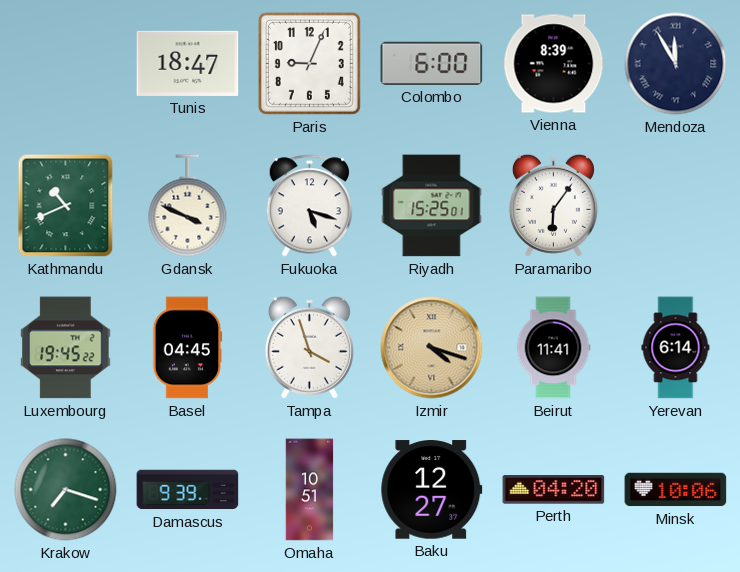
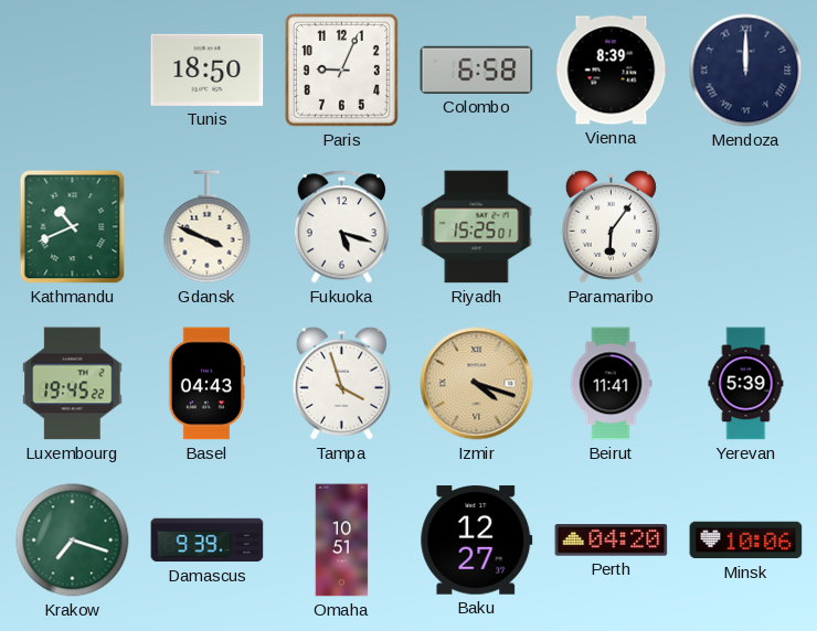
Tunis: 18:47 -> 18:50 (208, 69)
Colombo: 6:00 -> 6:58 (477, 69)
Mendoza: 11:55 -> 12:00 (746, 71)
Basel: 04:45 -> 04:43 (206, 384)
Yerevan: 6:14 -> 5:39 (746, 384)
